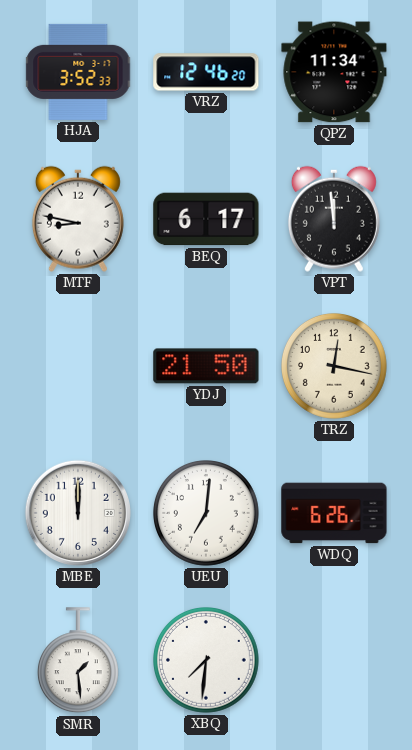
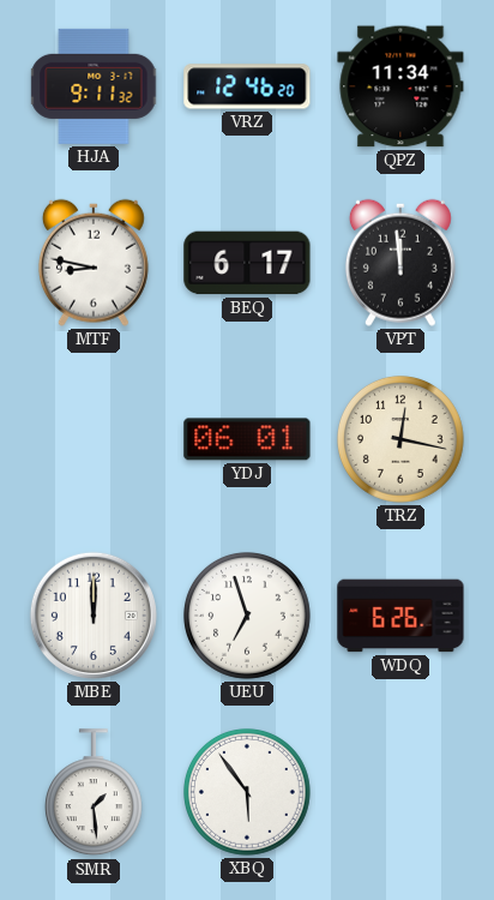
HJA: 3:52 -> 9:11 (94, 86)
YDJ: 21:50 -> 06:01 (247, 439)
UEU: 7:01 -> 6:57 (248, 617)
XBQ: 7:31 -> 5:54 (248, 793)
